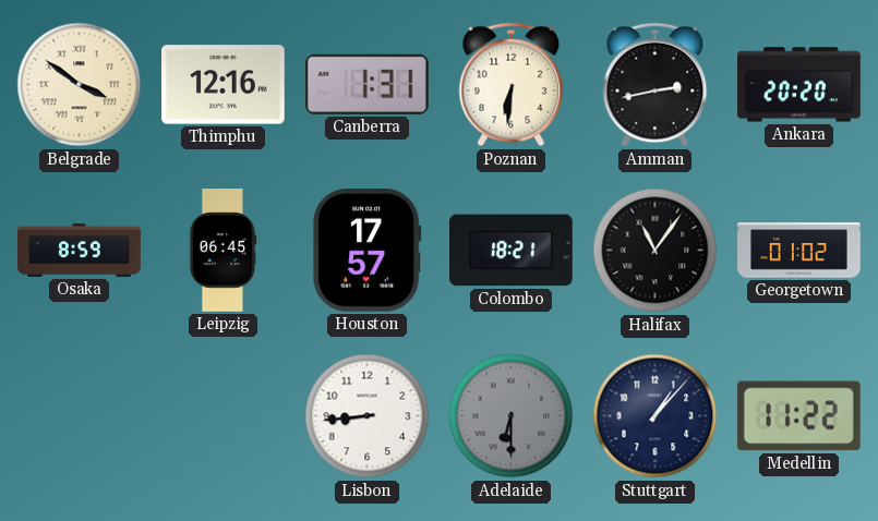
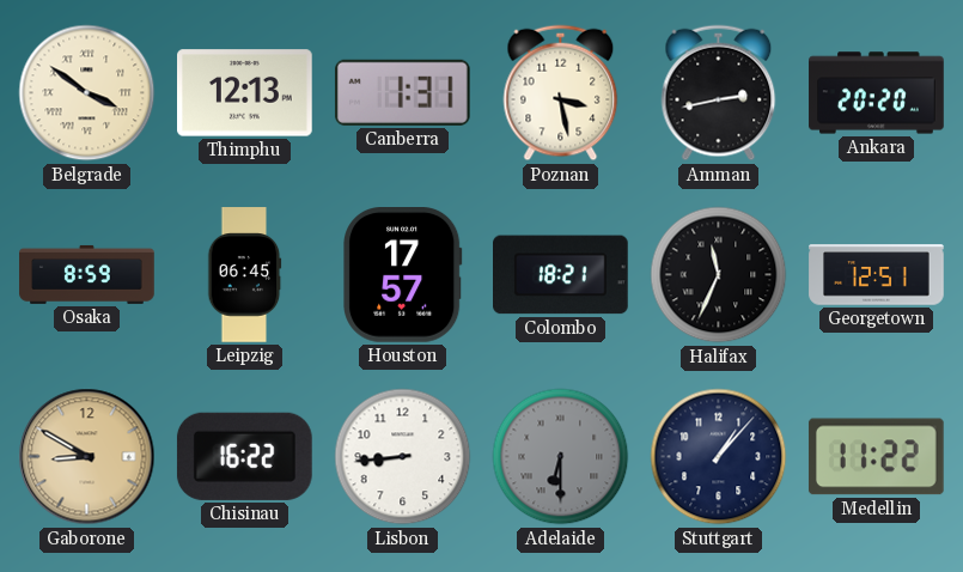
Thimphu: 12:16 -> 12:13 (245, 93)
Poznan: 6:31 -> 3:28 (561, 93)
Halifax: 11:06 -> 11:34 (719, 275)
Georgetown: 01:02 -> 12:51 (877, 275)
Gaborone: none -> 8:50 (87, 457)
Chisinau: none -> 16:22 (244, 456)
